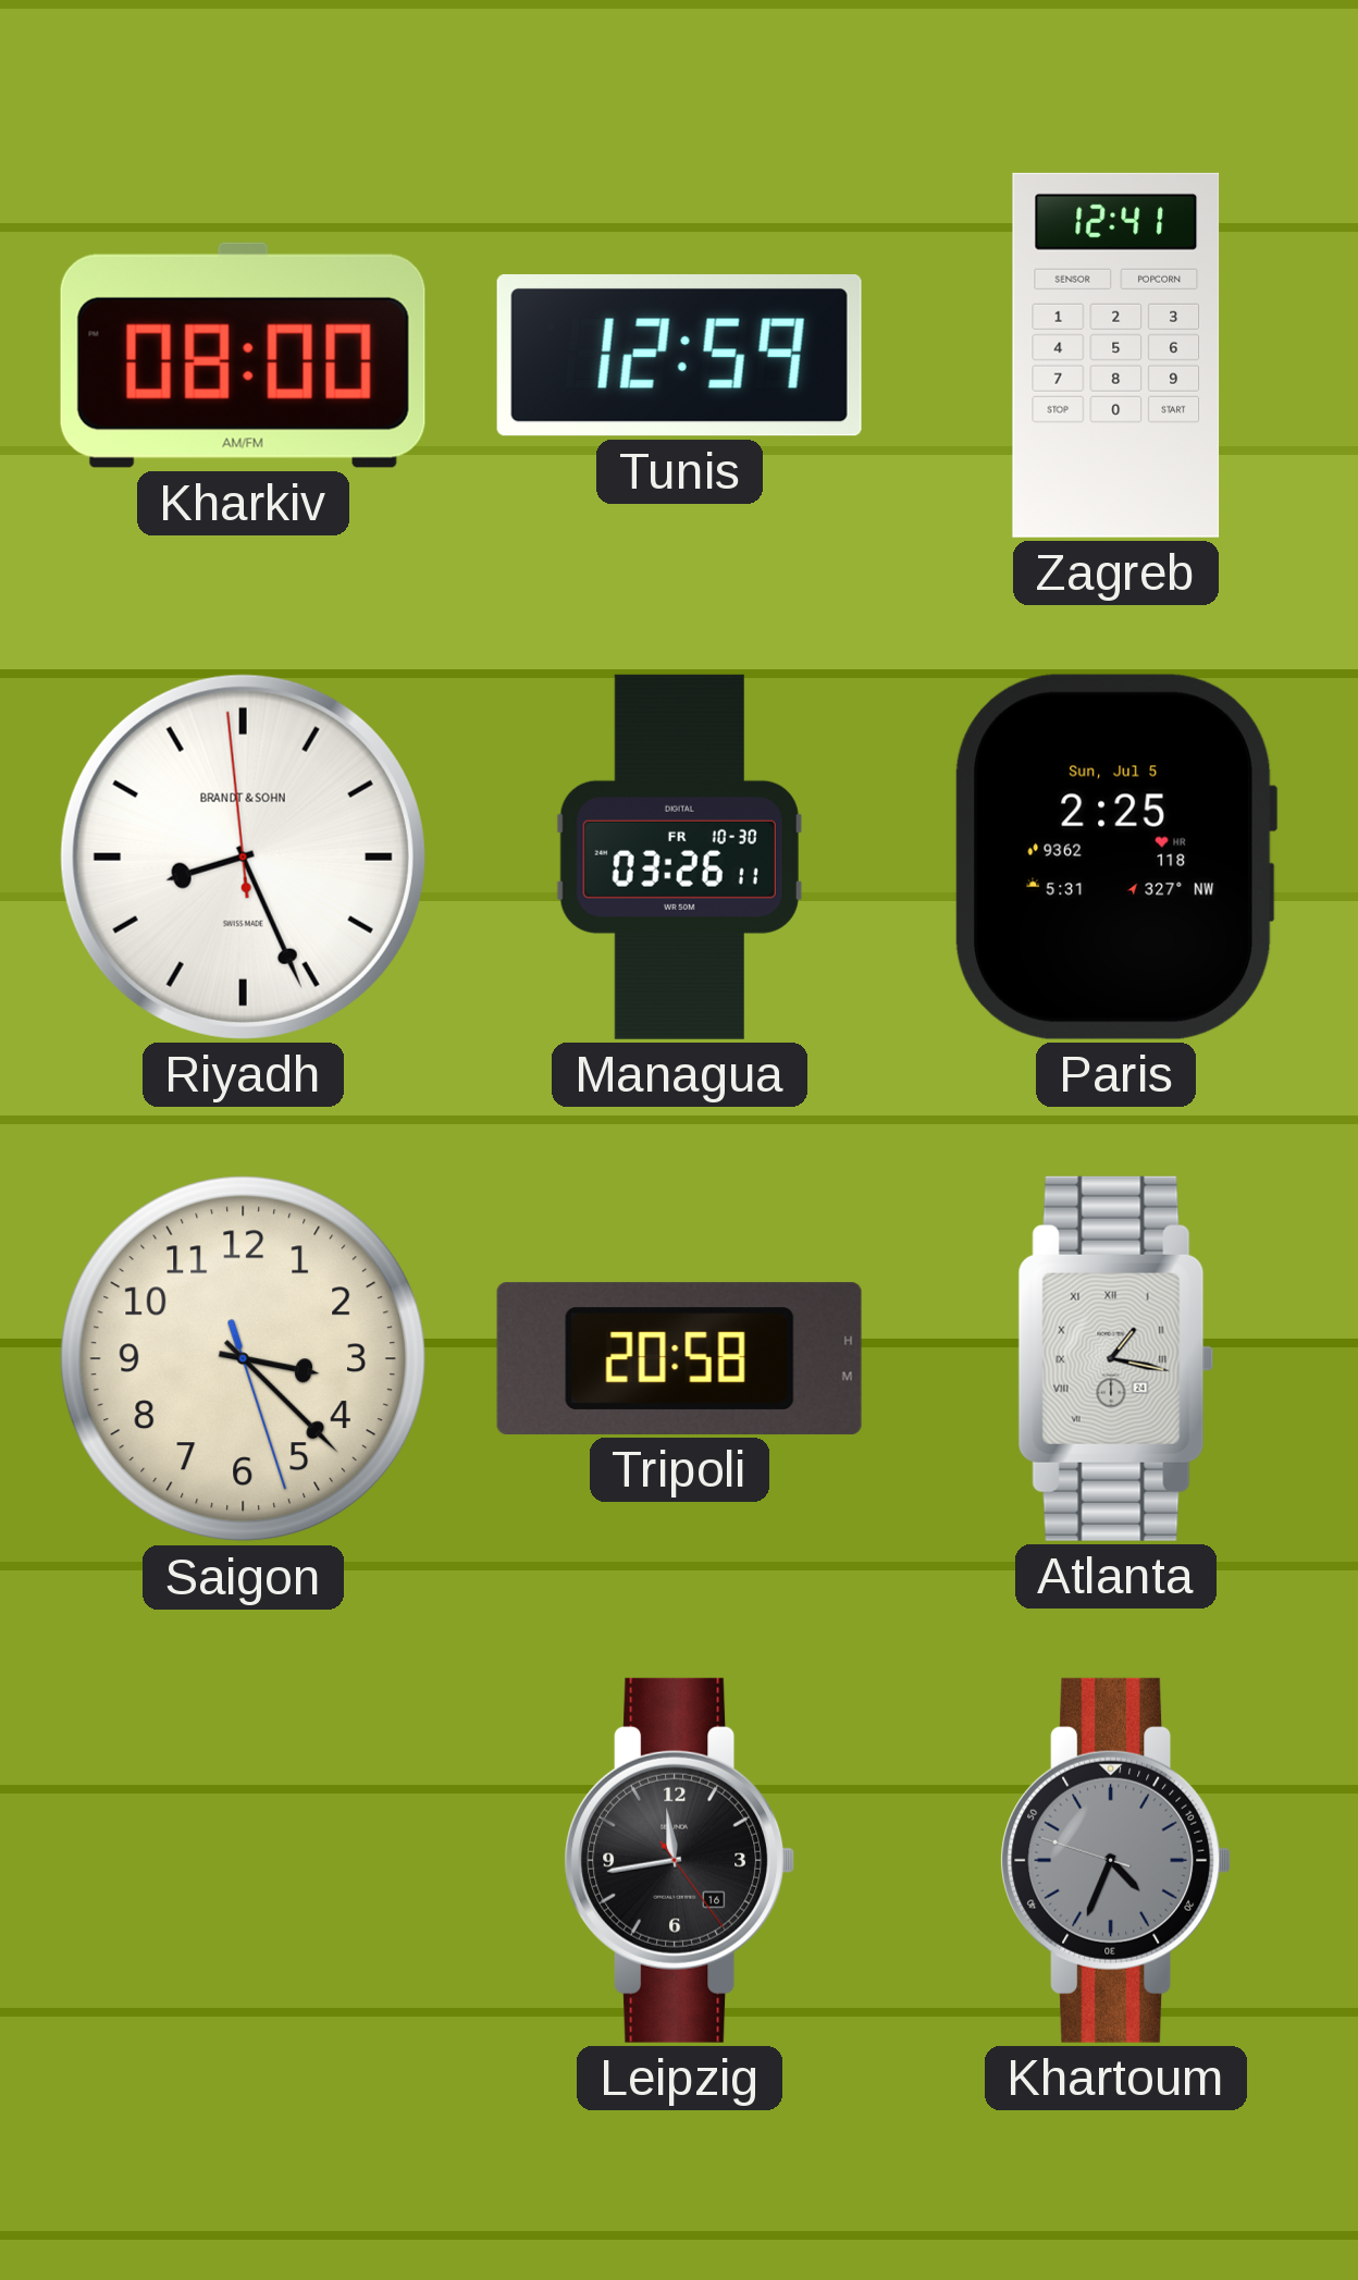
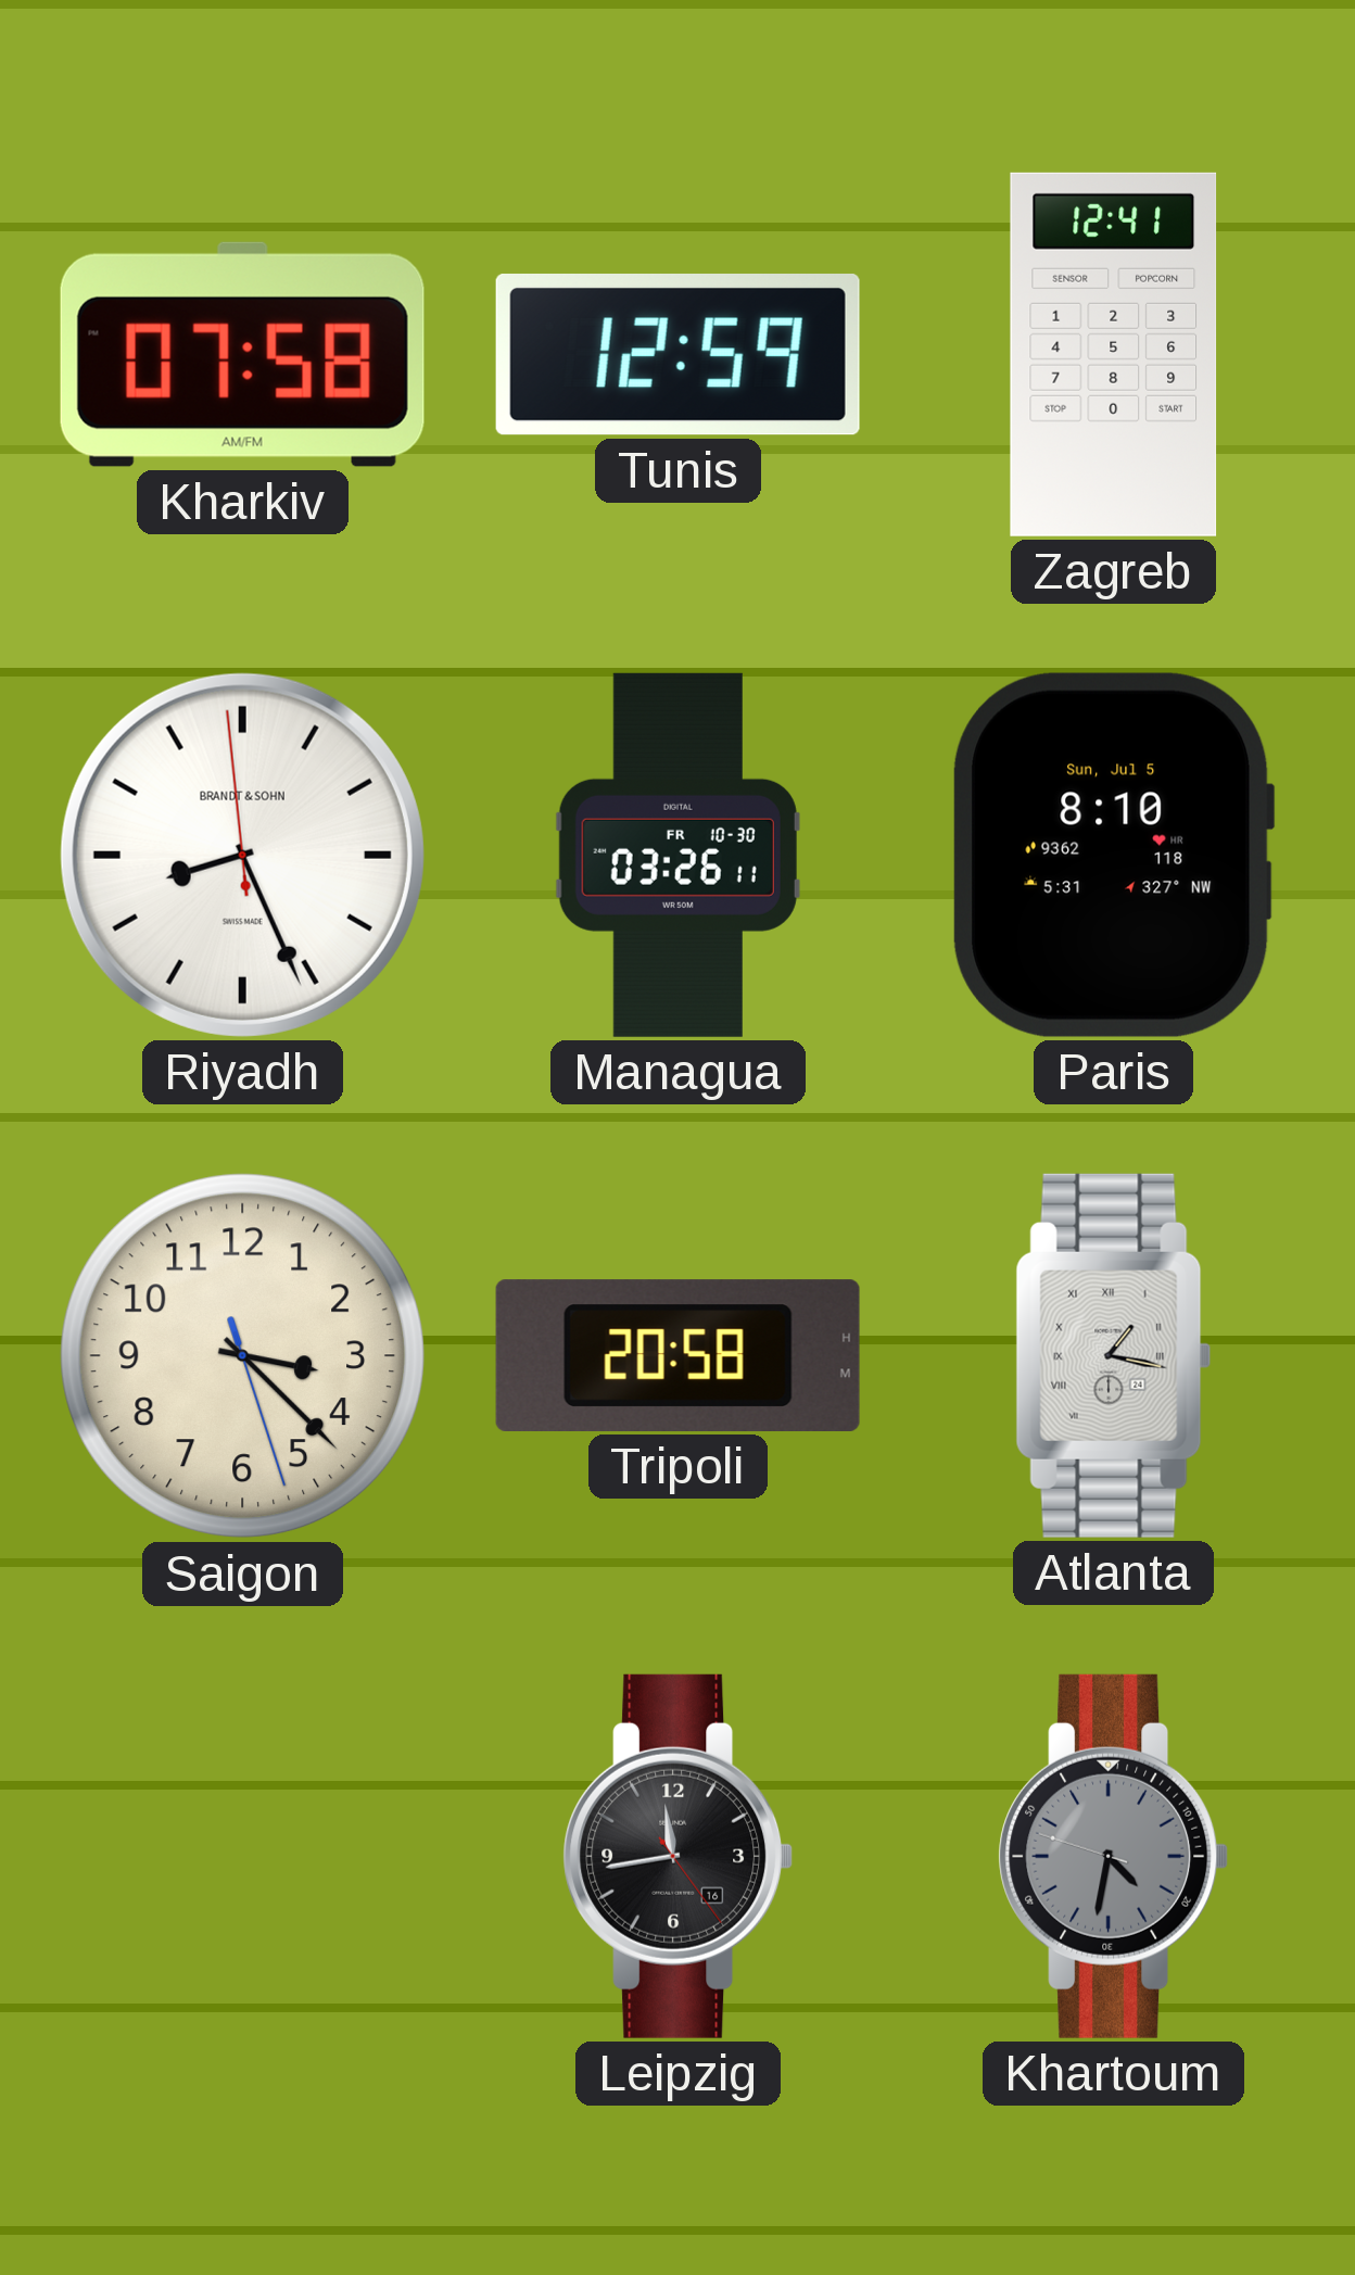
Kharkiv: 08:00 -> 07:58 (242, 354)
Paris: 2:25 -> 8:10 (1113, 855)
Khartoum: 4:33 -> 4:31 (1114, 1856)
